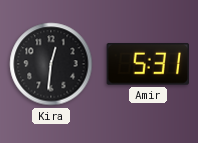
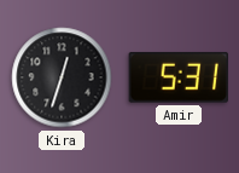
Kira: 12:31 -> 12:33 (62, 77)
